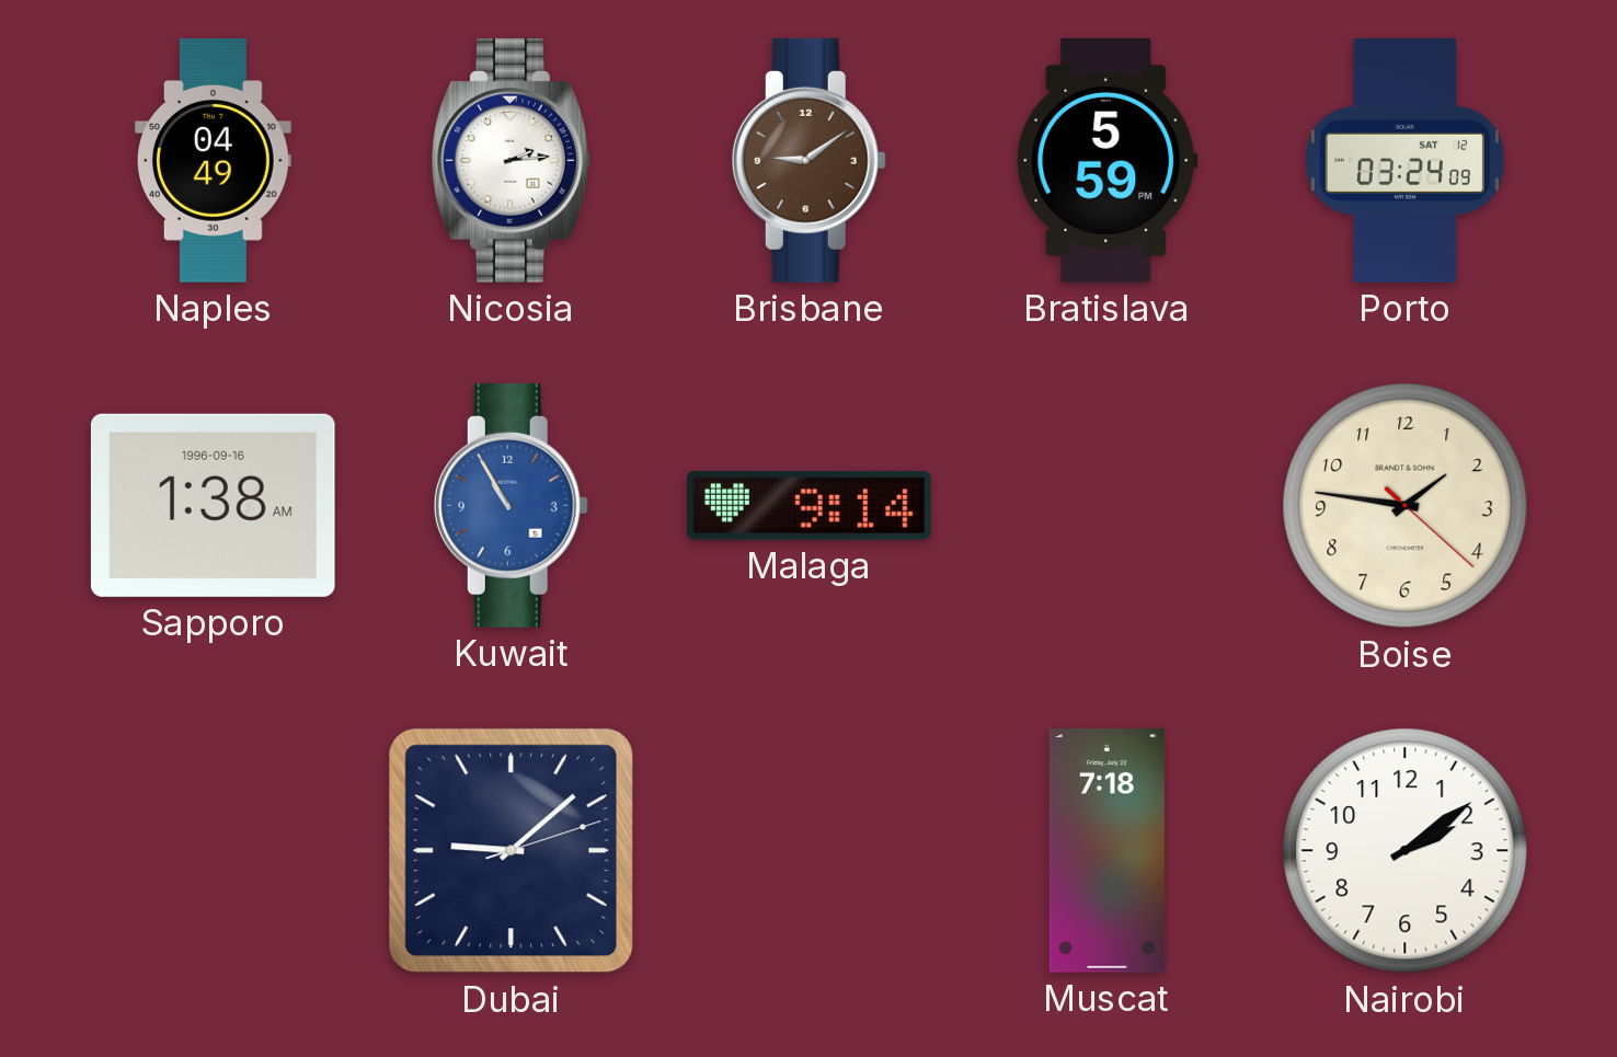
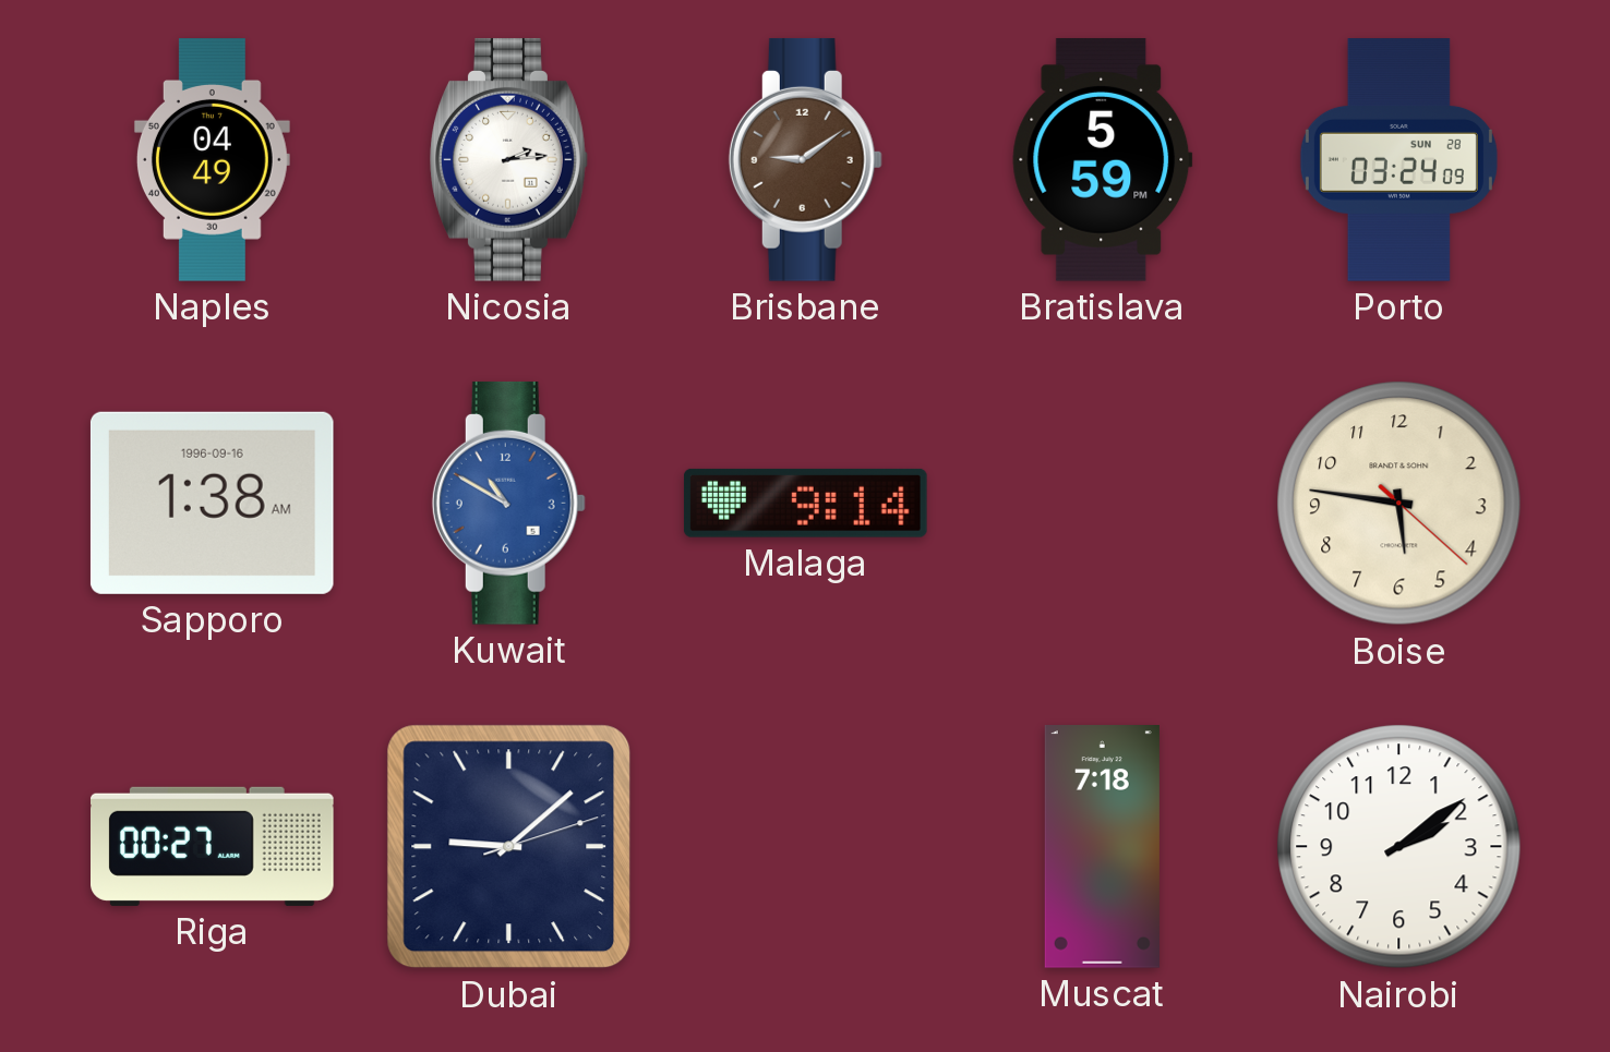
Porto date: SAT 12 -> SUN 28 (1398, 160)
Kuwait: 10:55 -> 10:50 (508, 503)
Boise: 1:46 -> 5:46 (1399, 504)
Riga: none -> 00:27 (213, 846)
